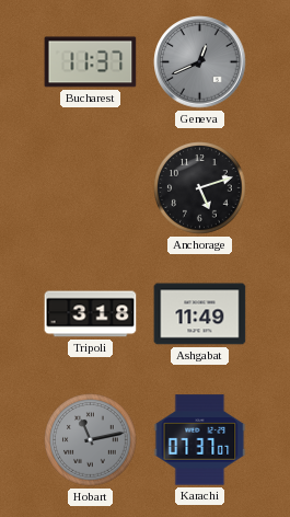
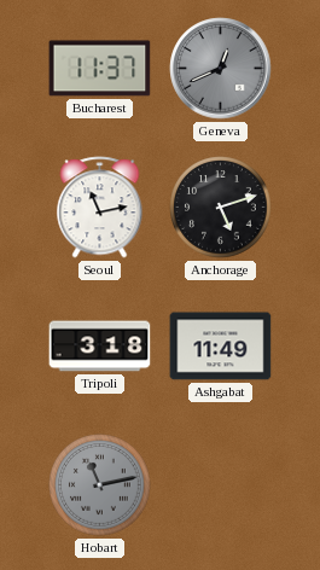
Seoul: none -> 11:13 (100, 208)
Karachi: 07:37 -> none (200, 440)
